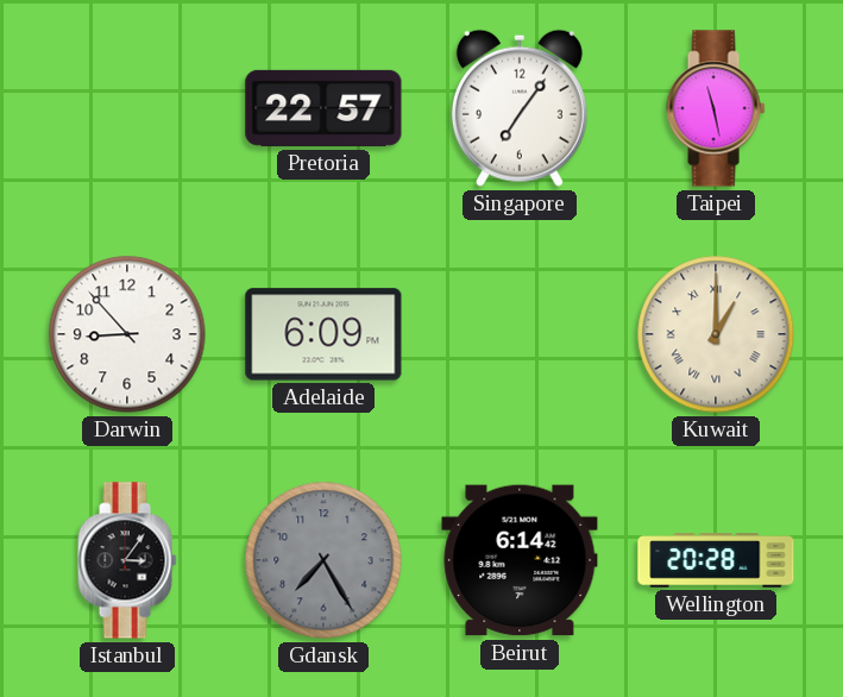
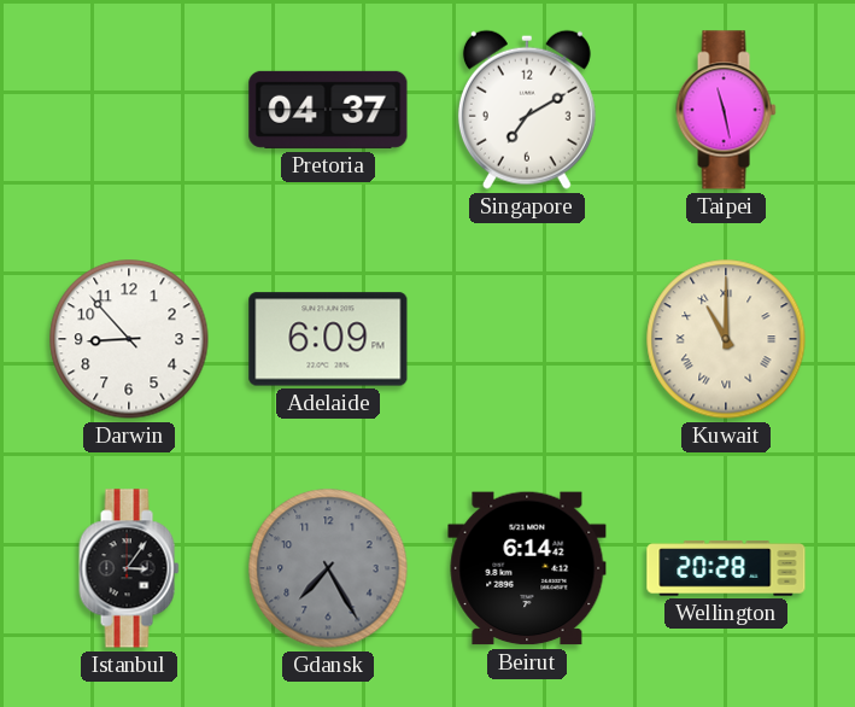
Pretoria: 22:57 -> 04:37 (328, 110)
Singapore: 7:06 -> 7:10 (527, 110)
Kuwait: 1:00 -> 11:00 (726, 339)
